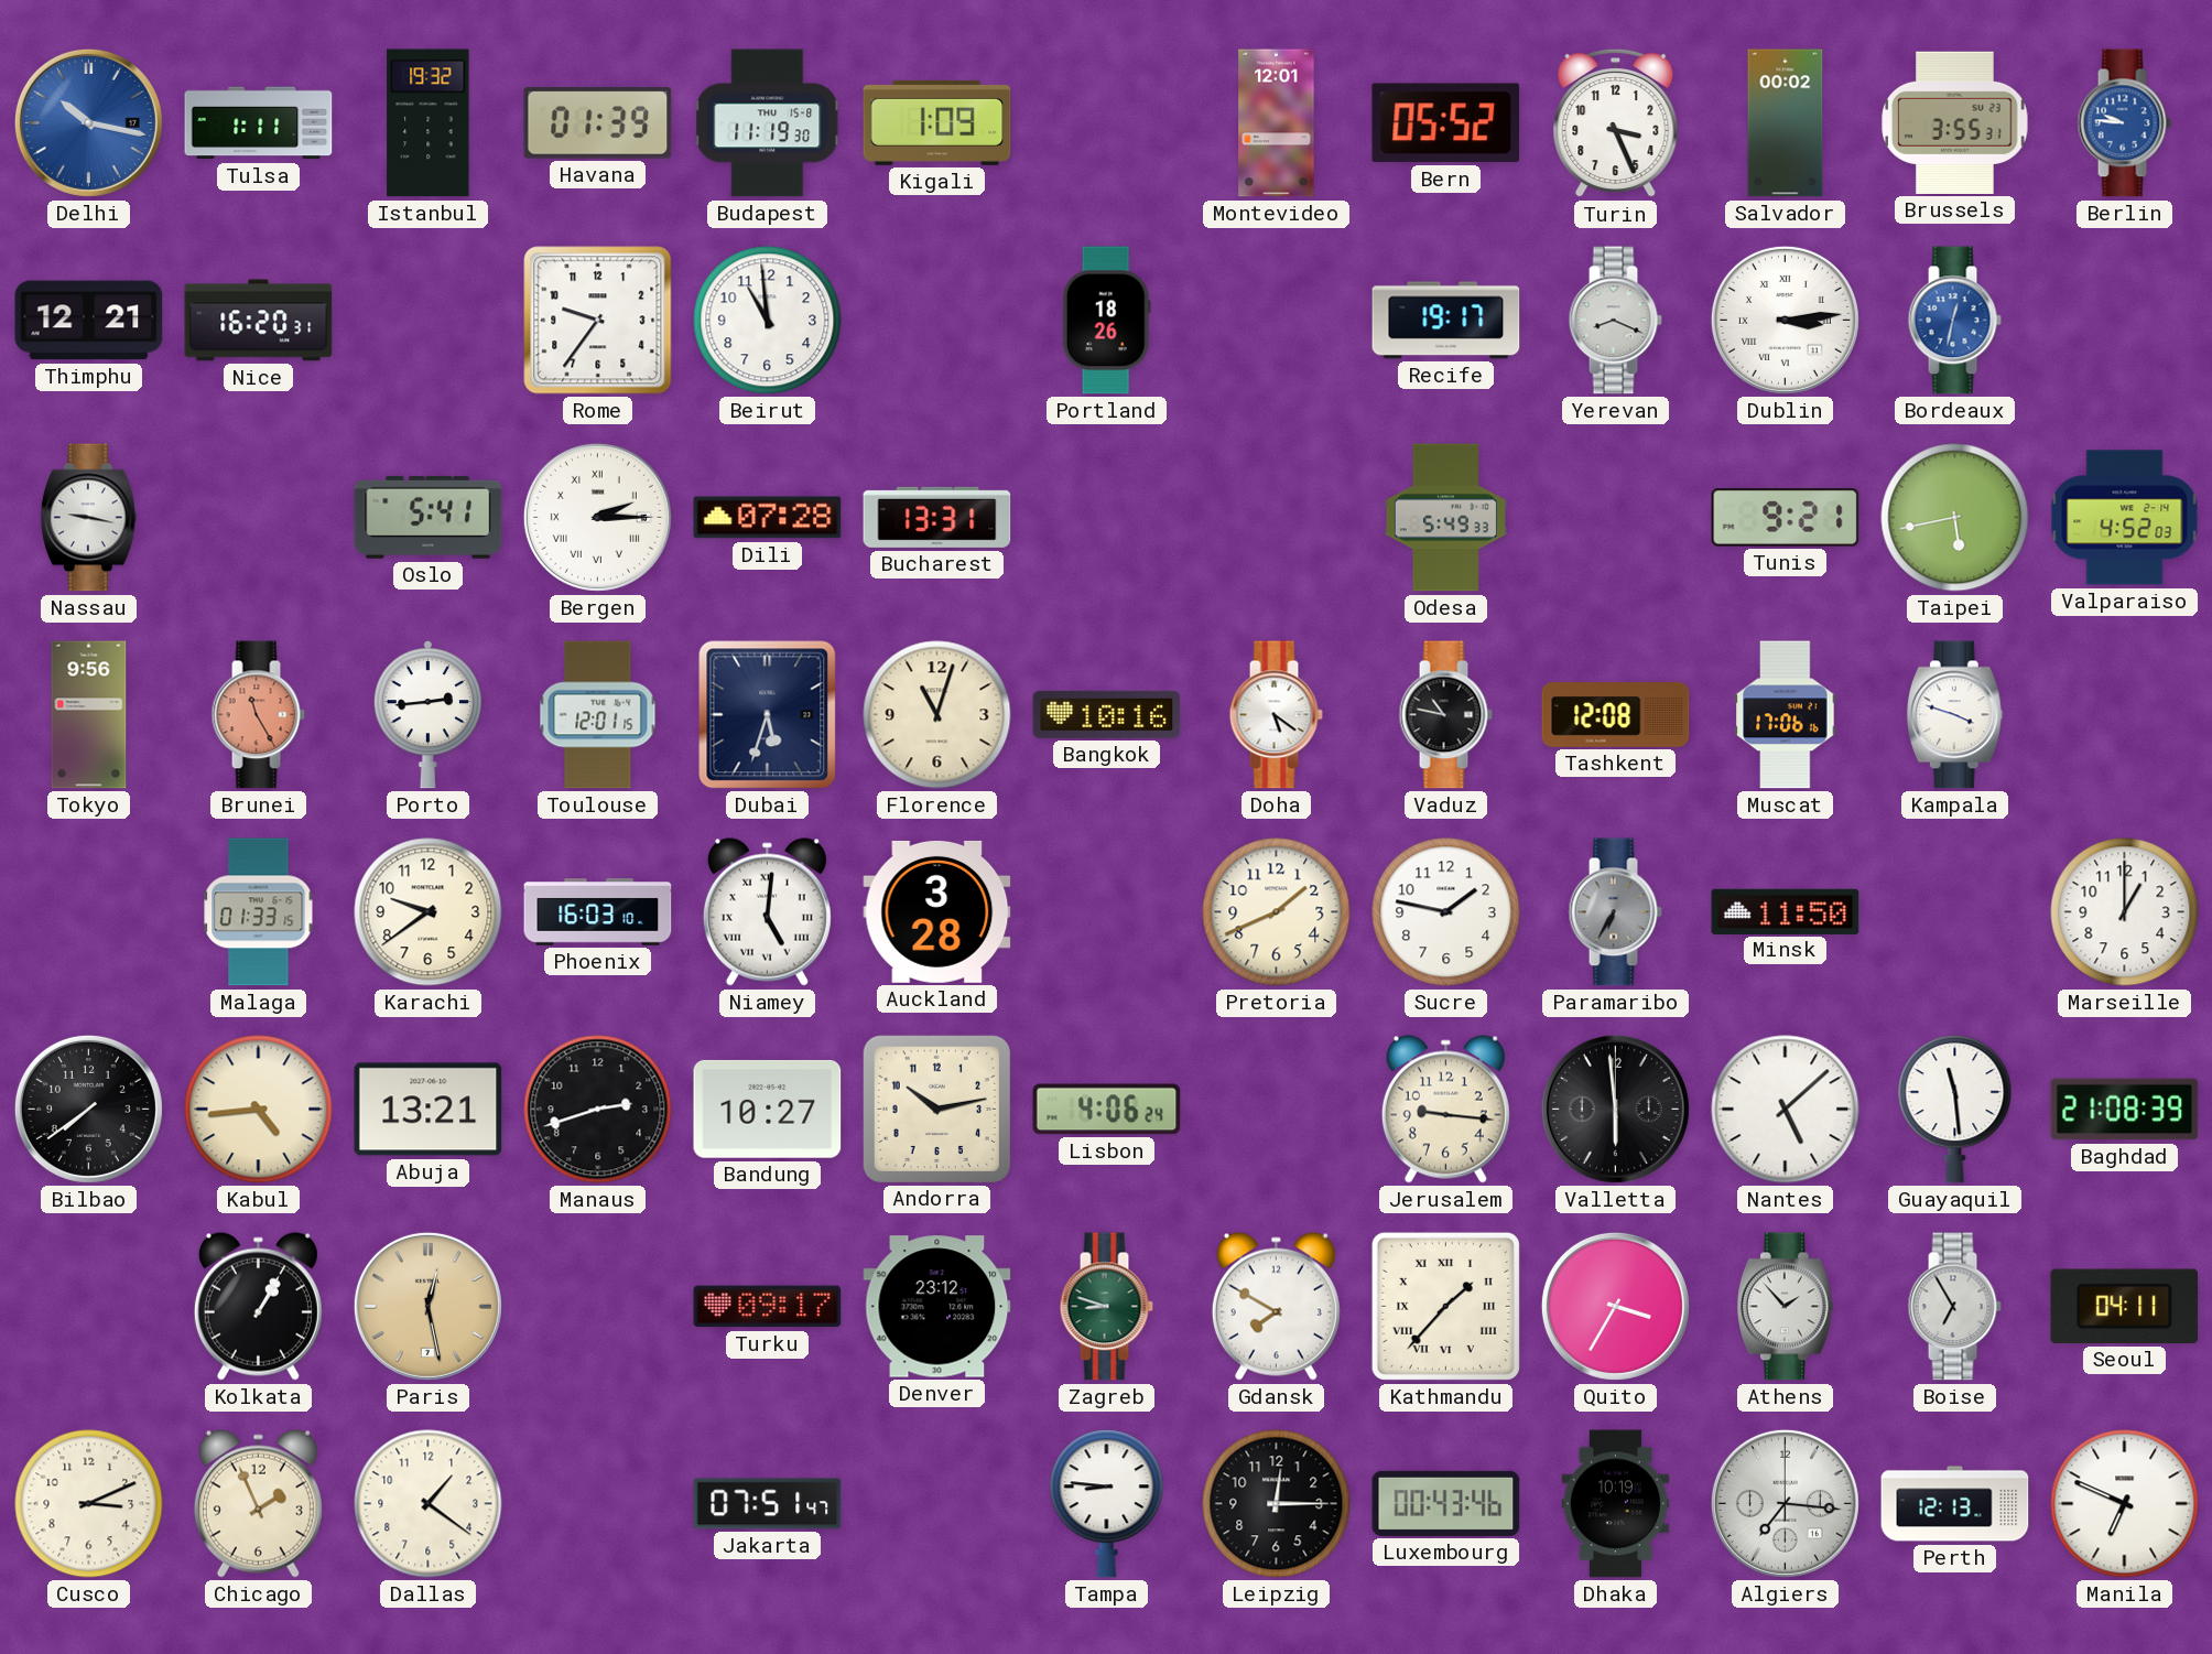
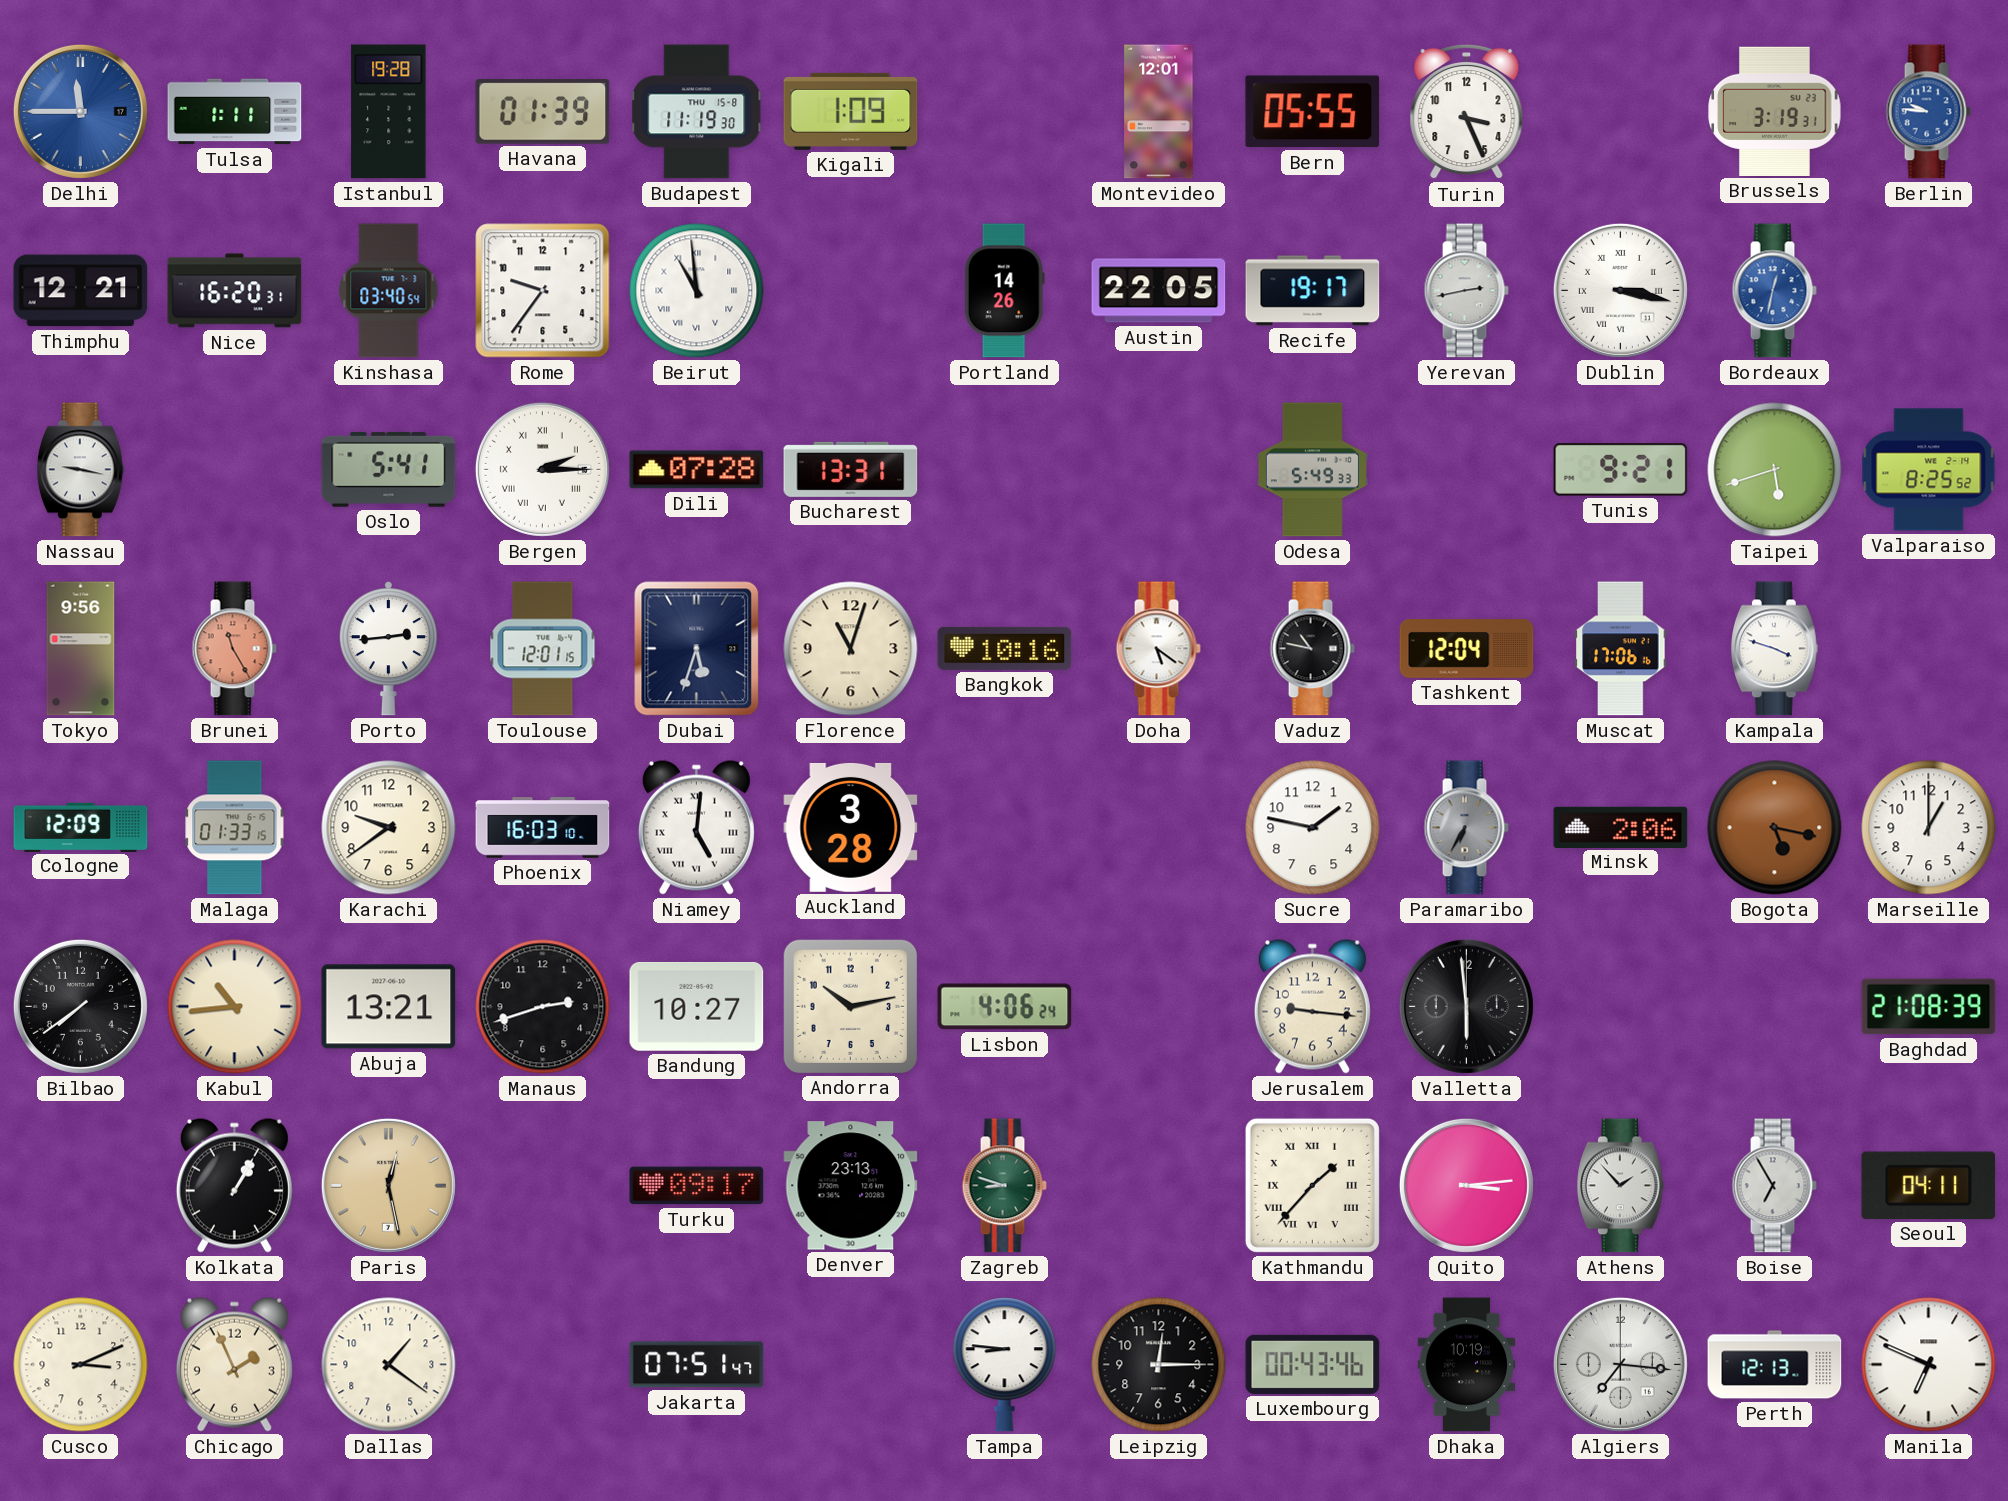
Delhi: 10:17 -> 11:45 (80, 111)
Istanbul: 19:32 -> 19:28 (389, 112)
Bern: 05:52 -> 05:55 (1313, 112)
Salvador: 00:02 -> none (1786, 123)
Brussels: 3:55 -> 3:19 (1775, 111)
Kinshasa: none -> 03:40 (389, 291)
Beirut numerals: Arabic -> Roman (697, 291)
Portland: 18:26 -> 14:26 (1004, 291)
Austin: none -> 22:05 (1159, 291)
Yerevan: 8:19 -> 2:43 (1466, 291)
Dublin: 3:14 -> 3:17 (1620, 290)
Taipei: 5:43 -> 5:42 (1775, 470)
Valparaiso: 4:52 -> 8:25 (1929, 470)
Tashkent: 12:08 -> 12:04 (1467, 649)
Cologne: none -> 12:09 (81, 827)
Pretoria: 1:41 -> none (1277, 912)
Minsk: 11:50 -> 2:06 (1621, 827)
Bogota: none -> 5:17 (1775, 828)
Kabul: 4:44 -> 10:44 (235, 1007)
Nantes: 5:08 -> none (1786, 1110)
Guayaquil: 11:29 -> none (1955, 1110)
Denver: 23:12 -> 23:13 (851, 1186)
Gdansk: 7:50 -> none (1276, 1306)
Quito: 3:35 -> 3:14 (1466, 1185)
